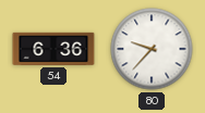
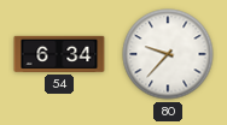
54: 6:36 -> 6:34 (59, 54)
